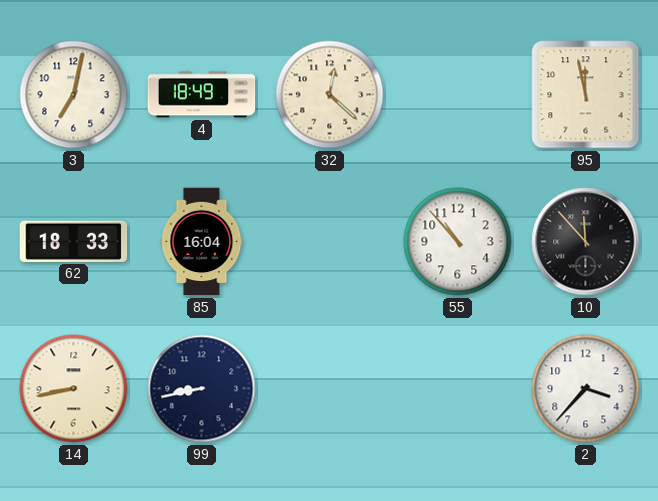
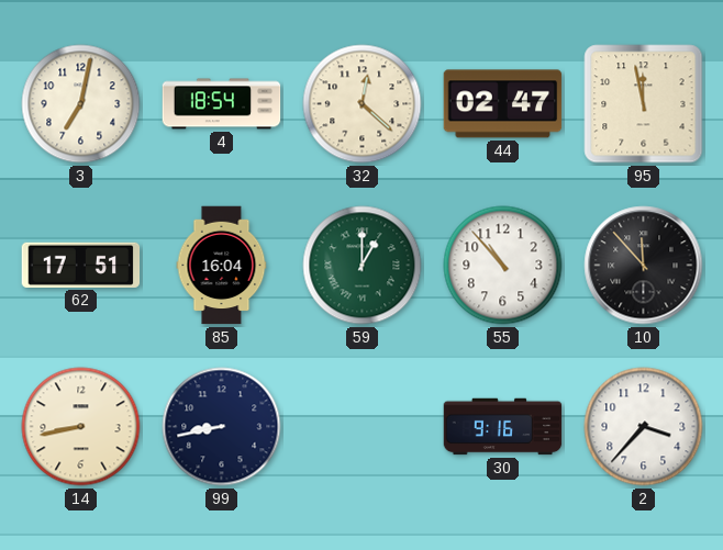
4: 18:49 -> 18:54 (222, 104)
44: none -> 02:47 (503, 104)
62: 18:33 -> 17:51 (81, 265)
59: none -> 1:00 (363, 266)
30: none -> 9:16 (503, 427)
